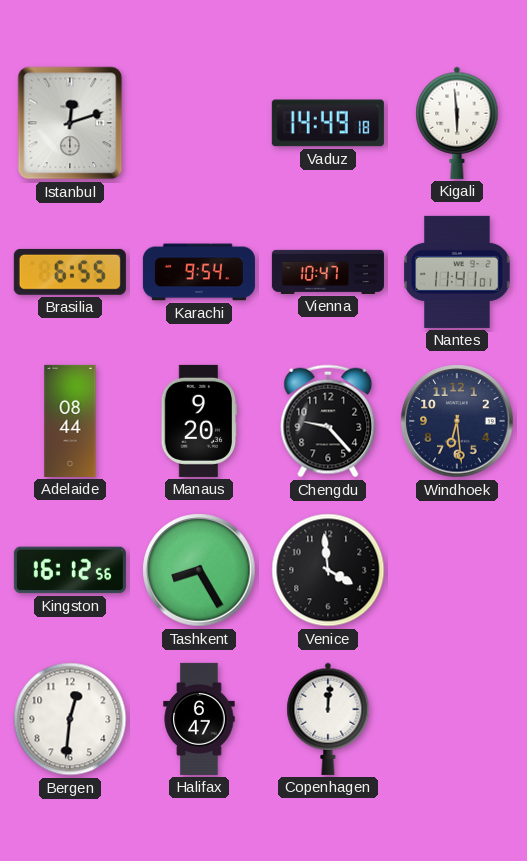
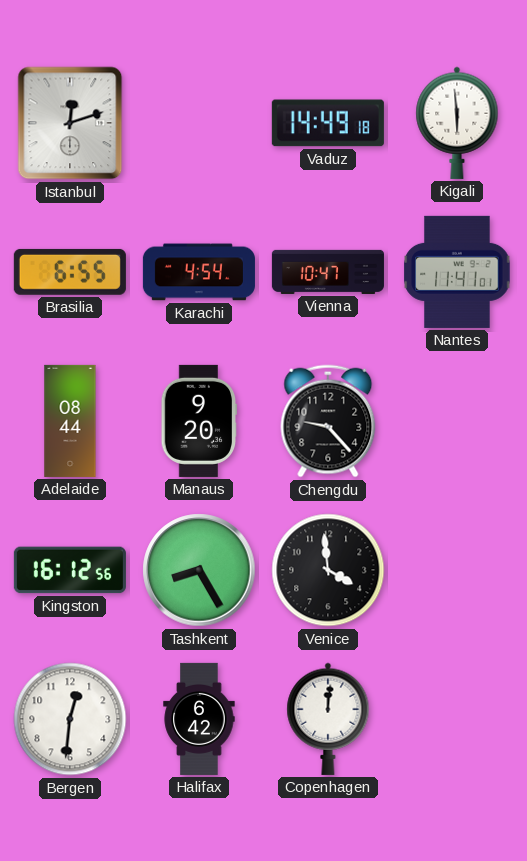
Karachi: 9:54 -> 4:54 (199, 272)
Windhoek: 6:29 -> none (457, 421)
Halifax: 6:47 -> 6:42 (199, 719)
